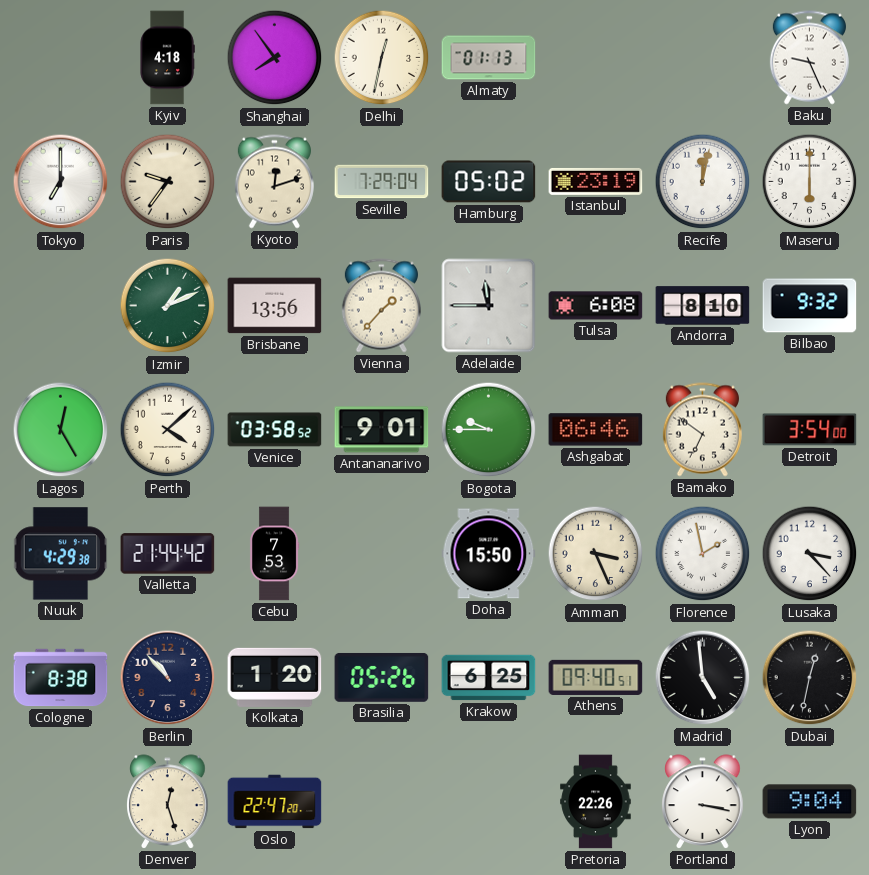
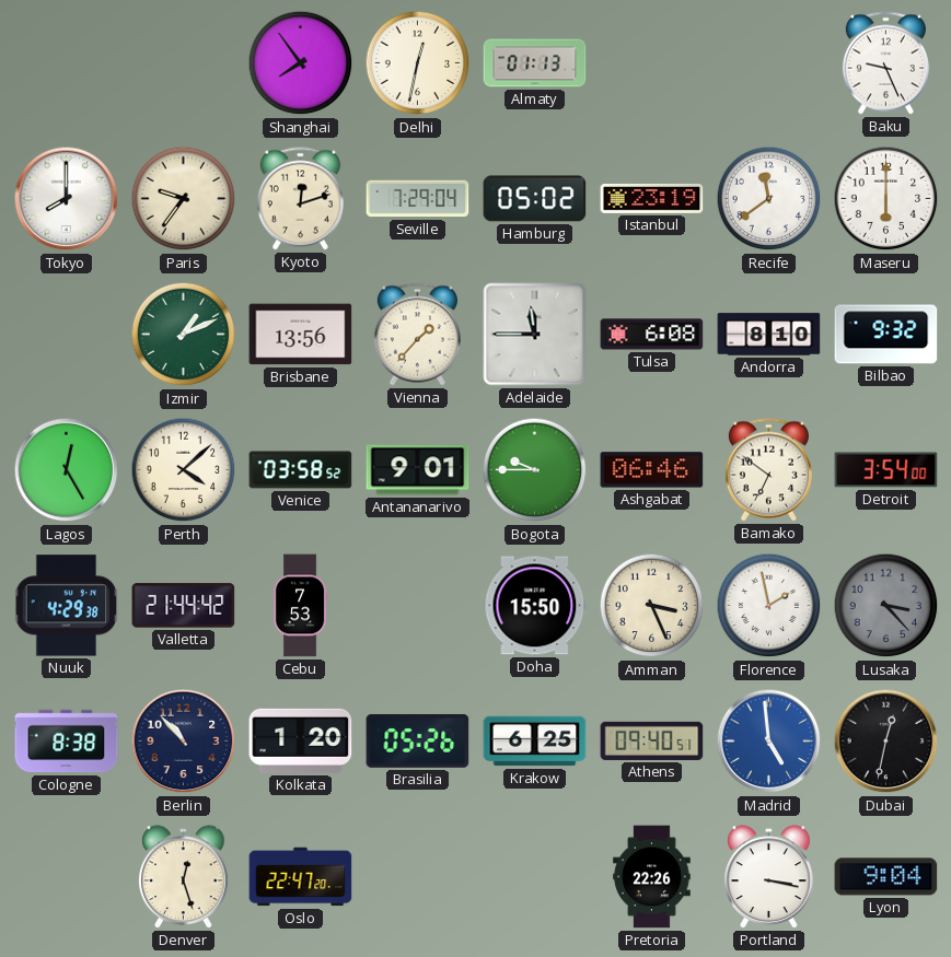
Kyiv: 4:18 -> none (167, 58)
Tokyo: 7:00 -> 8:00 (67, 199)
Recife: 12:02 -> 11:39 (769, 199)
Lusaka dial: white -> grey (886, 606)
Madrid dial: black -> blue (769, 742)
